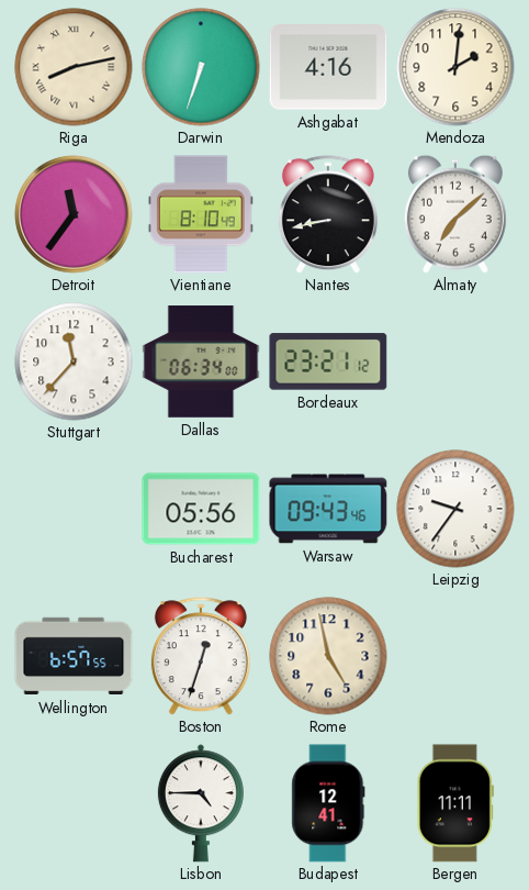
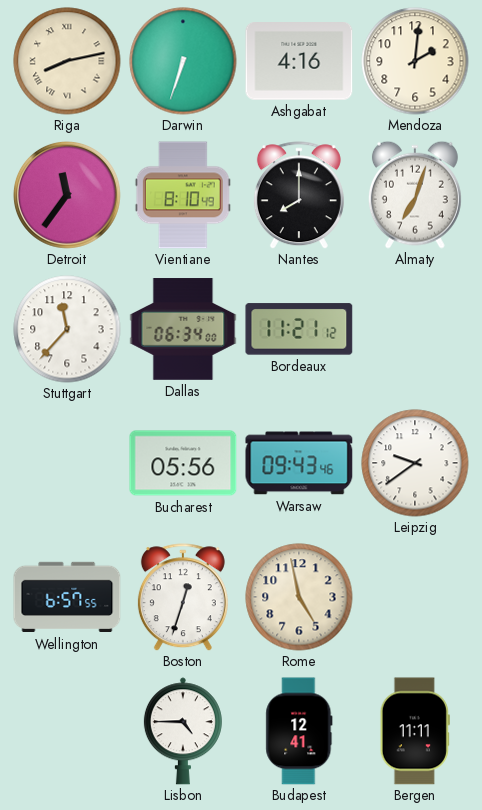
Nantes: 8:43 -> 8:00 (299, 195)
Almaty: 7:08 -> 7:03 (415, 195)
Bordeaux: 23:21 -> 11:21 (299, 329)
Leipzig: 9:36 -> 9:39 (415, 463)
